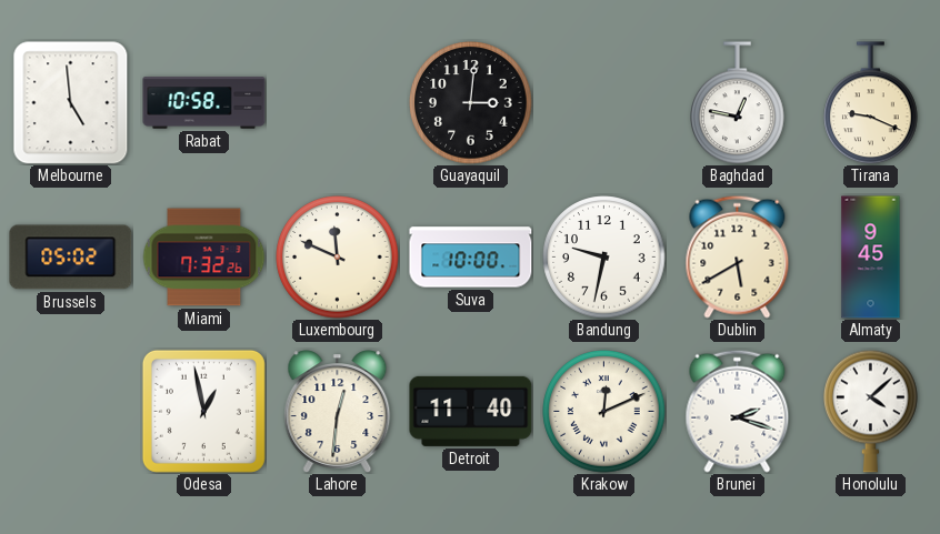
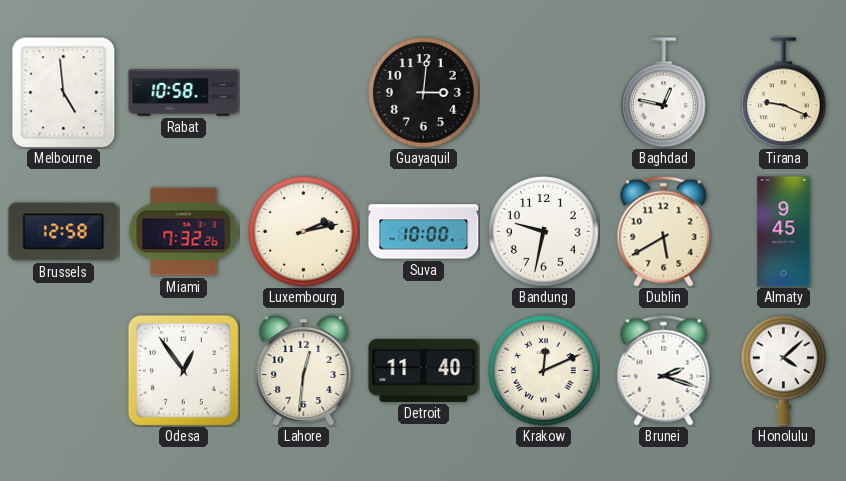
Brussels: 05:02 -> 12:58 (64, 232)
Luxembourg: 11:49 -> 2:13 (304, 232)
Odesa: 12:58 -> 12:54 (183, 370)
